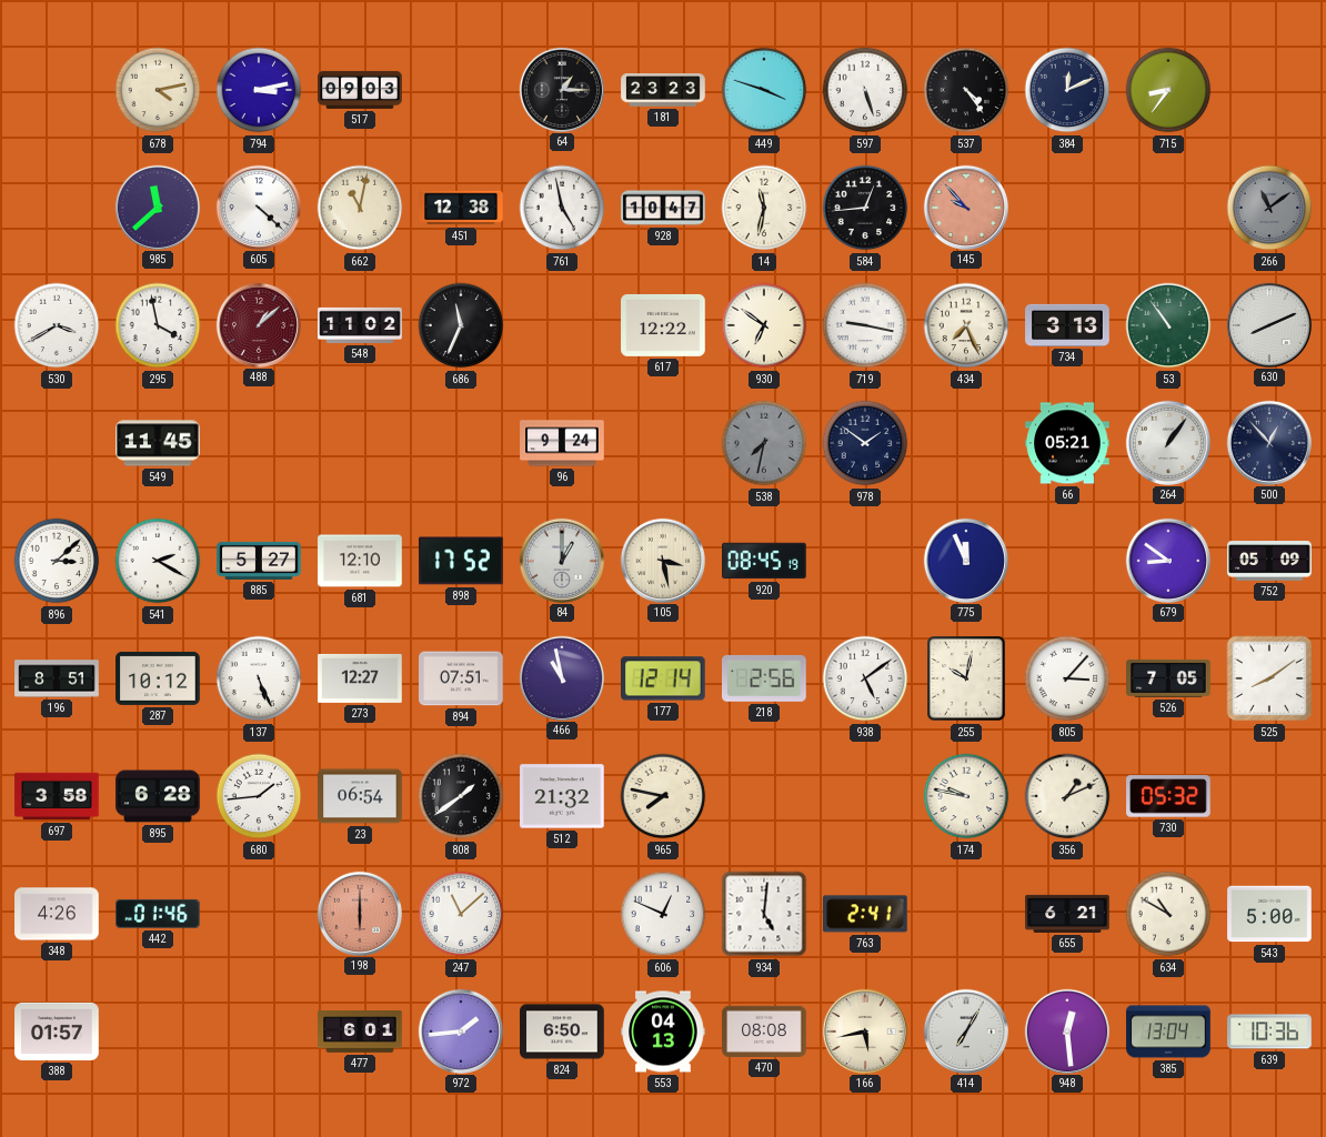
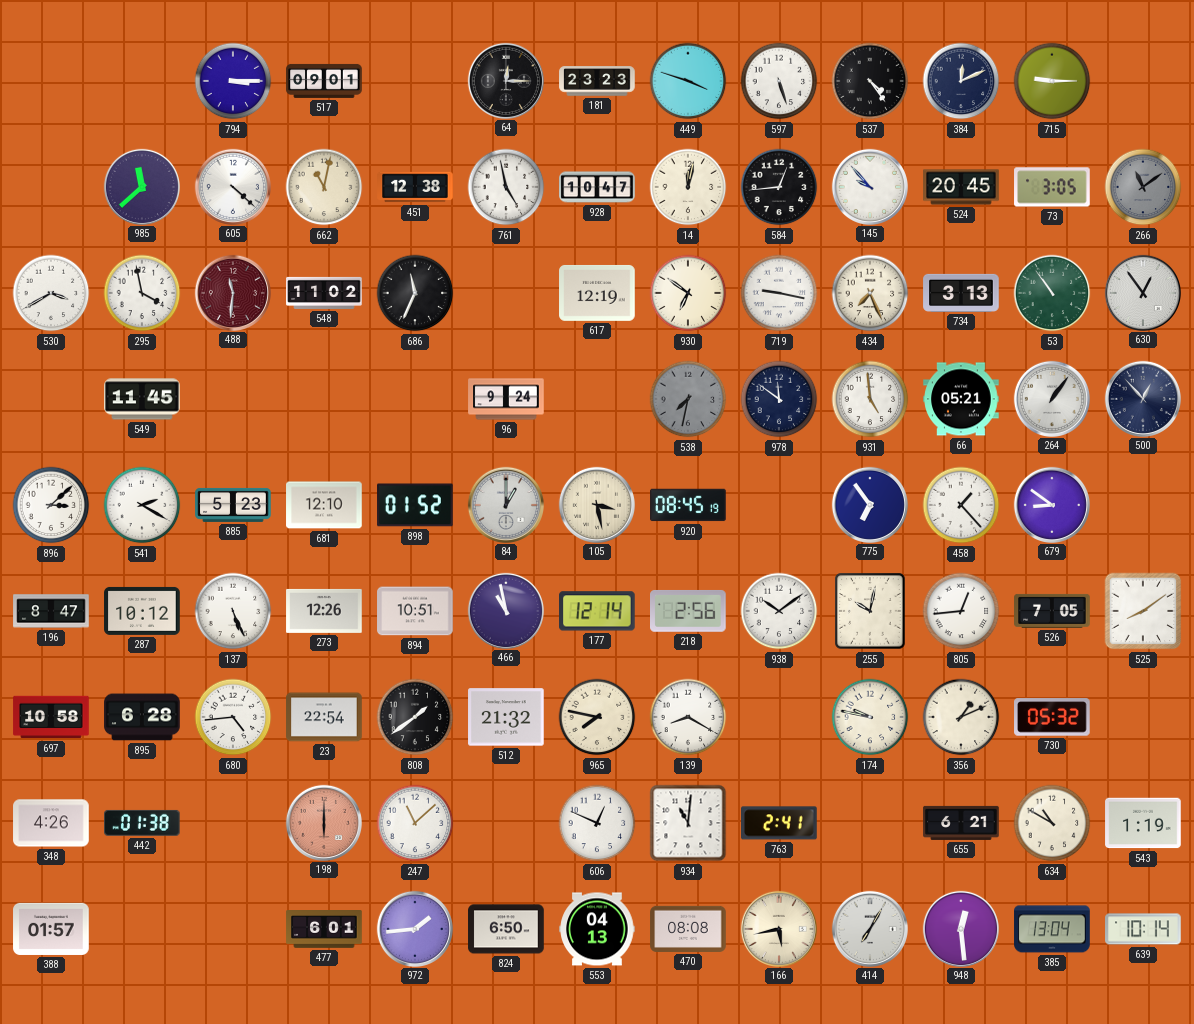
678: 4:13 -> none (158, 90)
794: 3:13 -> 3:15 (233, 81)
517: 09:03 -> 09:01 (324, 81)
64: 1:15 -> 12:15 (505, 80)
715: 8:36 -> 9:15 (1052, 81)
14: 11:32 -> 12:02 (688, 187)
145 dial: salmon -> white (869, 186)
524: none -> 20:45 (961, 187)
73: none -> 3:05 (1052, 187)
488: 1:08 -> 11:31 (232, 292)
617: 12:22 -> 12:19 (597, 293)
630: 8:11 -> 12:54 (1142, 292)
978: 1:51 -> 11:51 (779, 399)
931: none -> 4:59 (870, 399)
885: 5:27 -> 5:23 (233, 505)
898: 17:52 -> 01:52 (415, 505)
775: 11:56 -> 6:54 (869, 504)
458: none -> 1:23 (961, 505)
752: 05:09 -> none (1269, 561)
196: 8:51 -> 8:47 (51, 611)
273: 12:27 -> 12:26 (324, 611)
894: 07:51 -> 10:51 (415, 611)
938: 5:09 -> 10:09 (779, 611)
805: 3:07 -> 12:44 (961, 611)
697: 3:58 -> 10:58 (51, 717)
680: 1:44 -> 4:44 (233, 717)
23: 06:54 -> 22:54 (324, 717)
139: none -> 8:20 (688, 717)
442: 01:46 -> 01:38 (143, 823)
934: 5:01 -> 11:01 (688, 823)
543: 5:00 -> 1:19 (1143, 823)
639: 10:36 -> 10:14 (1143, 929)
